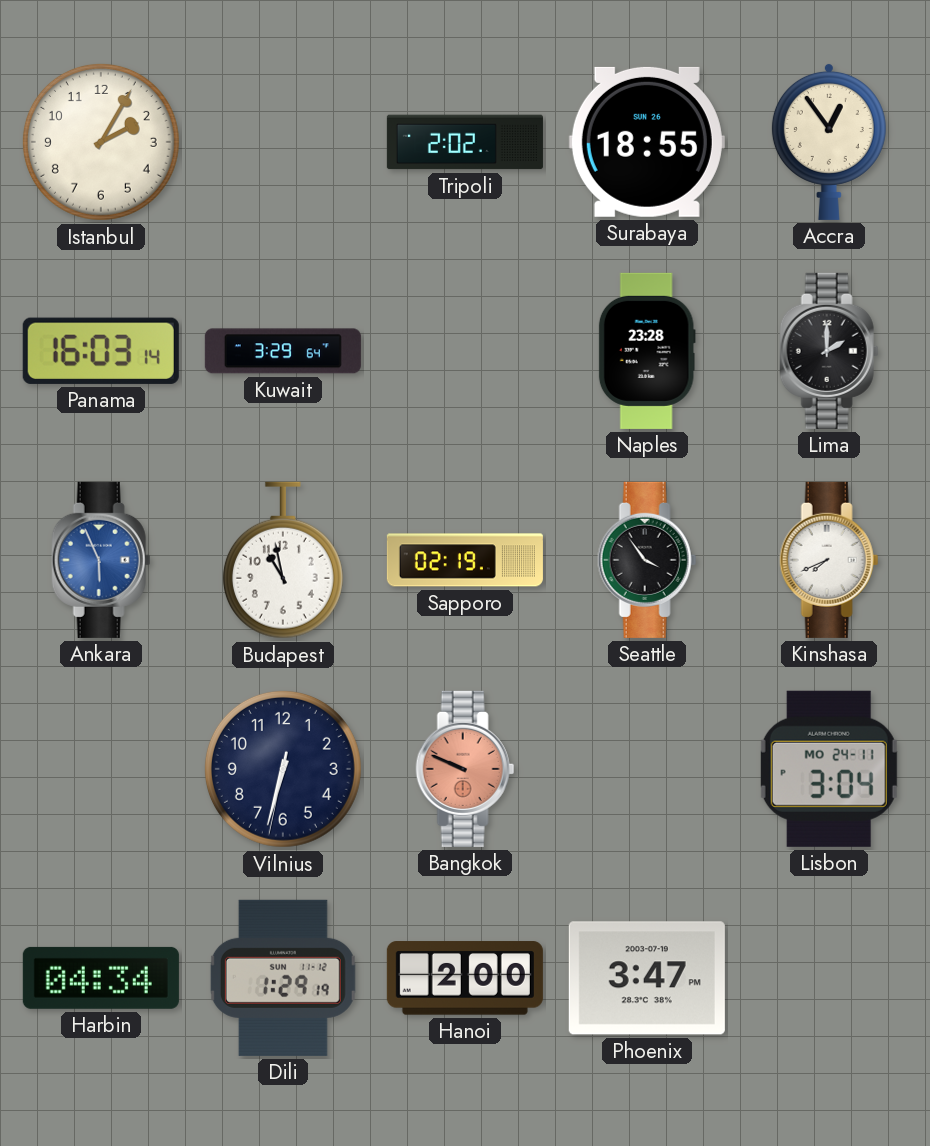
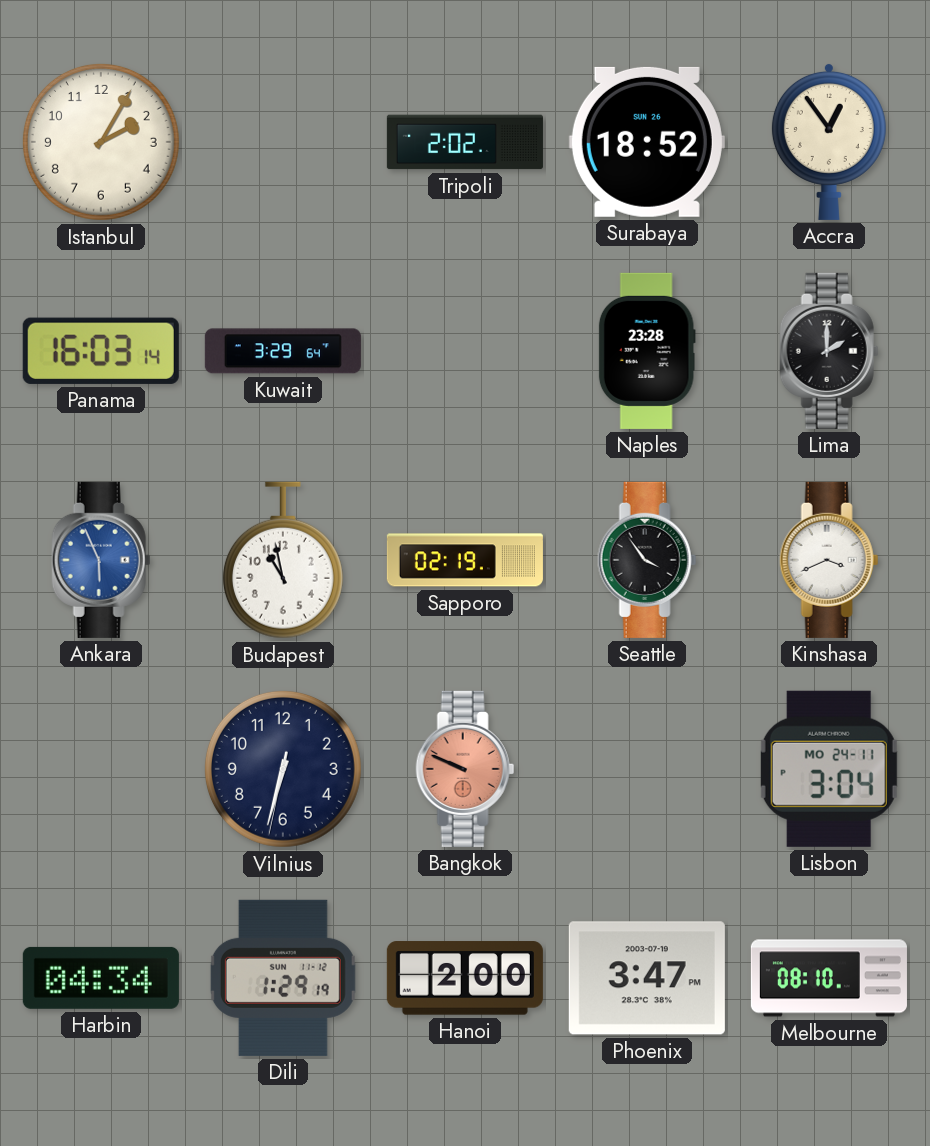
Surabaya: 18:55 -> 18:52 (647, 142)
Kinshasa: 7:41 -> 3:41 (829, 560)
Melbourne: none -> 08:10 (829, 978)
